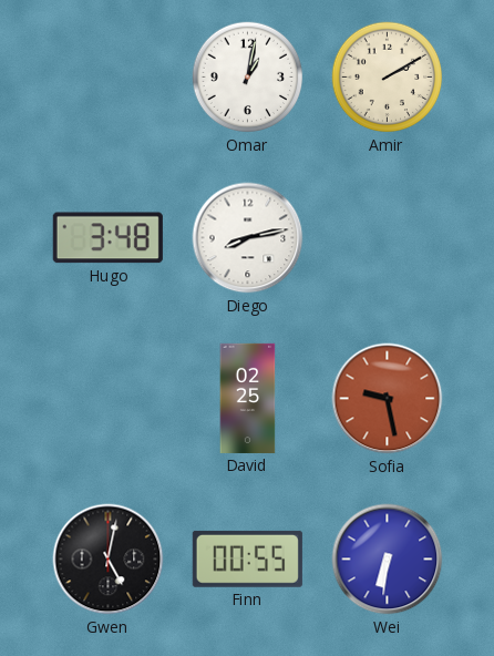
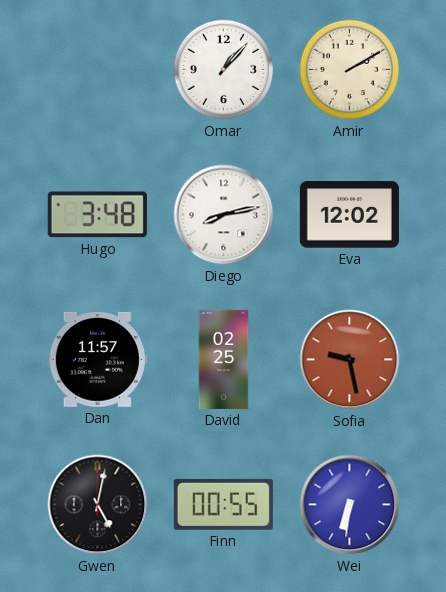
Omar: 1:02 -> 1:07 (224, 70)
Eva: none -> 12:02 (349, 215)
Dan: none -> 11:57 (97, 359)
